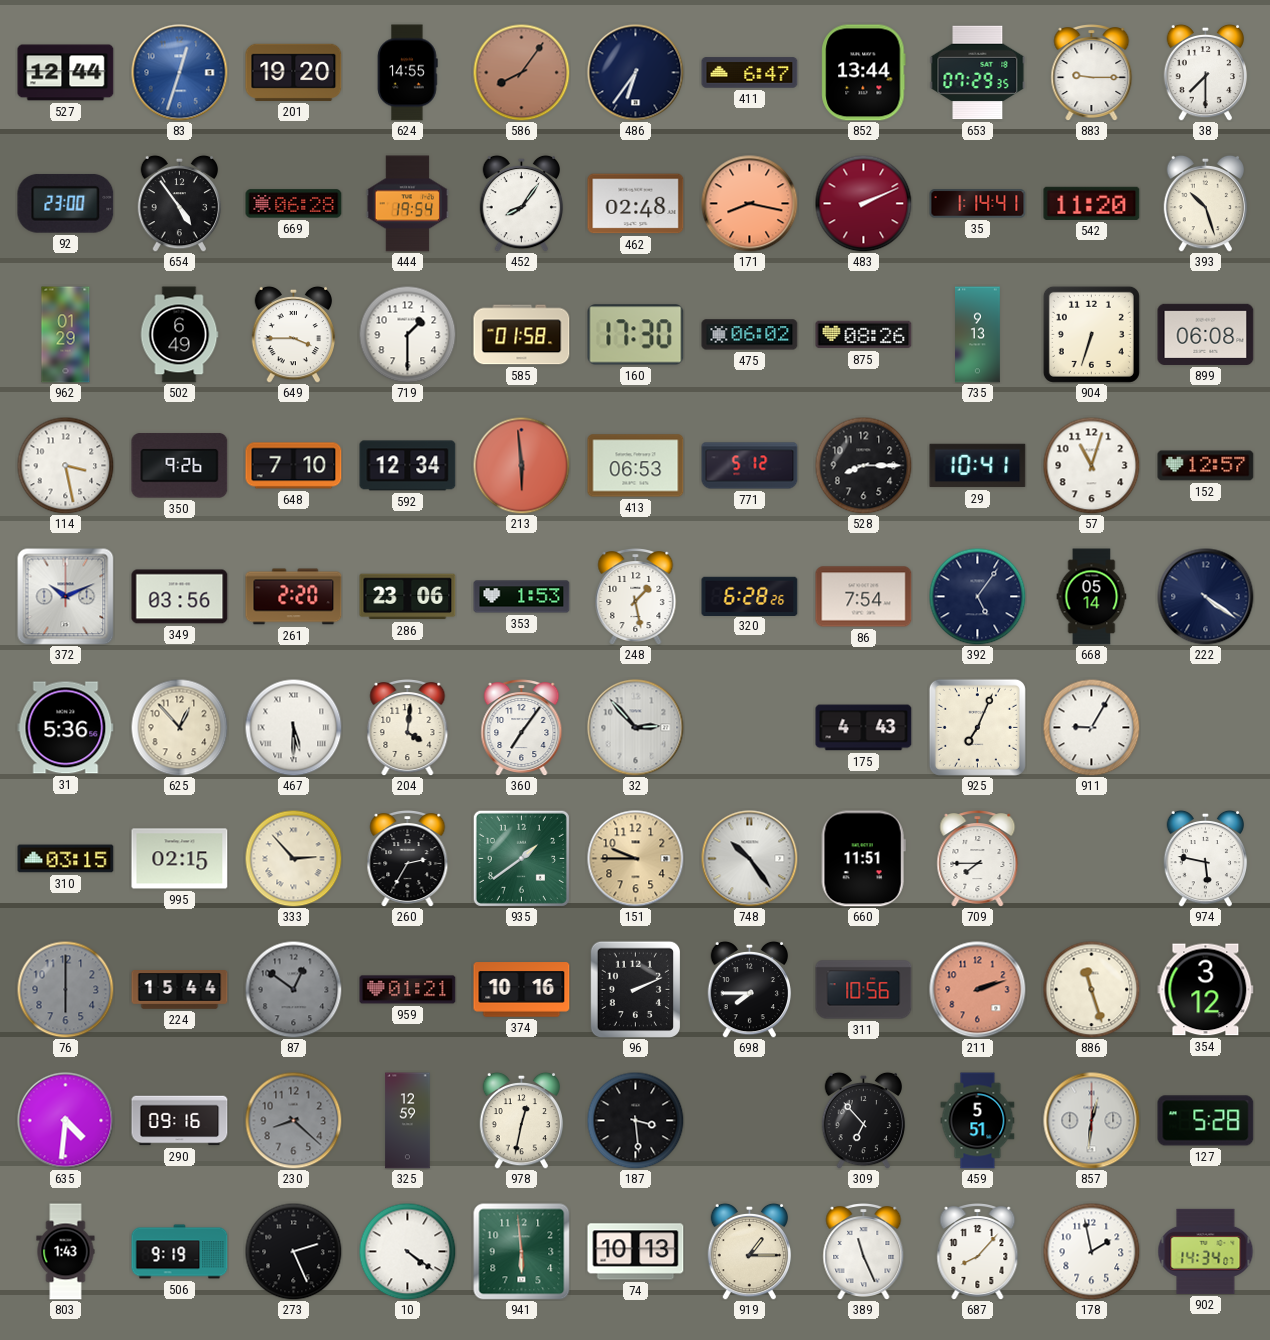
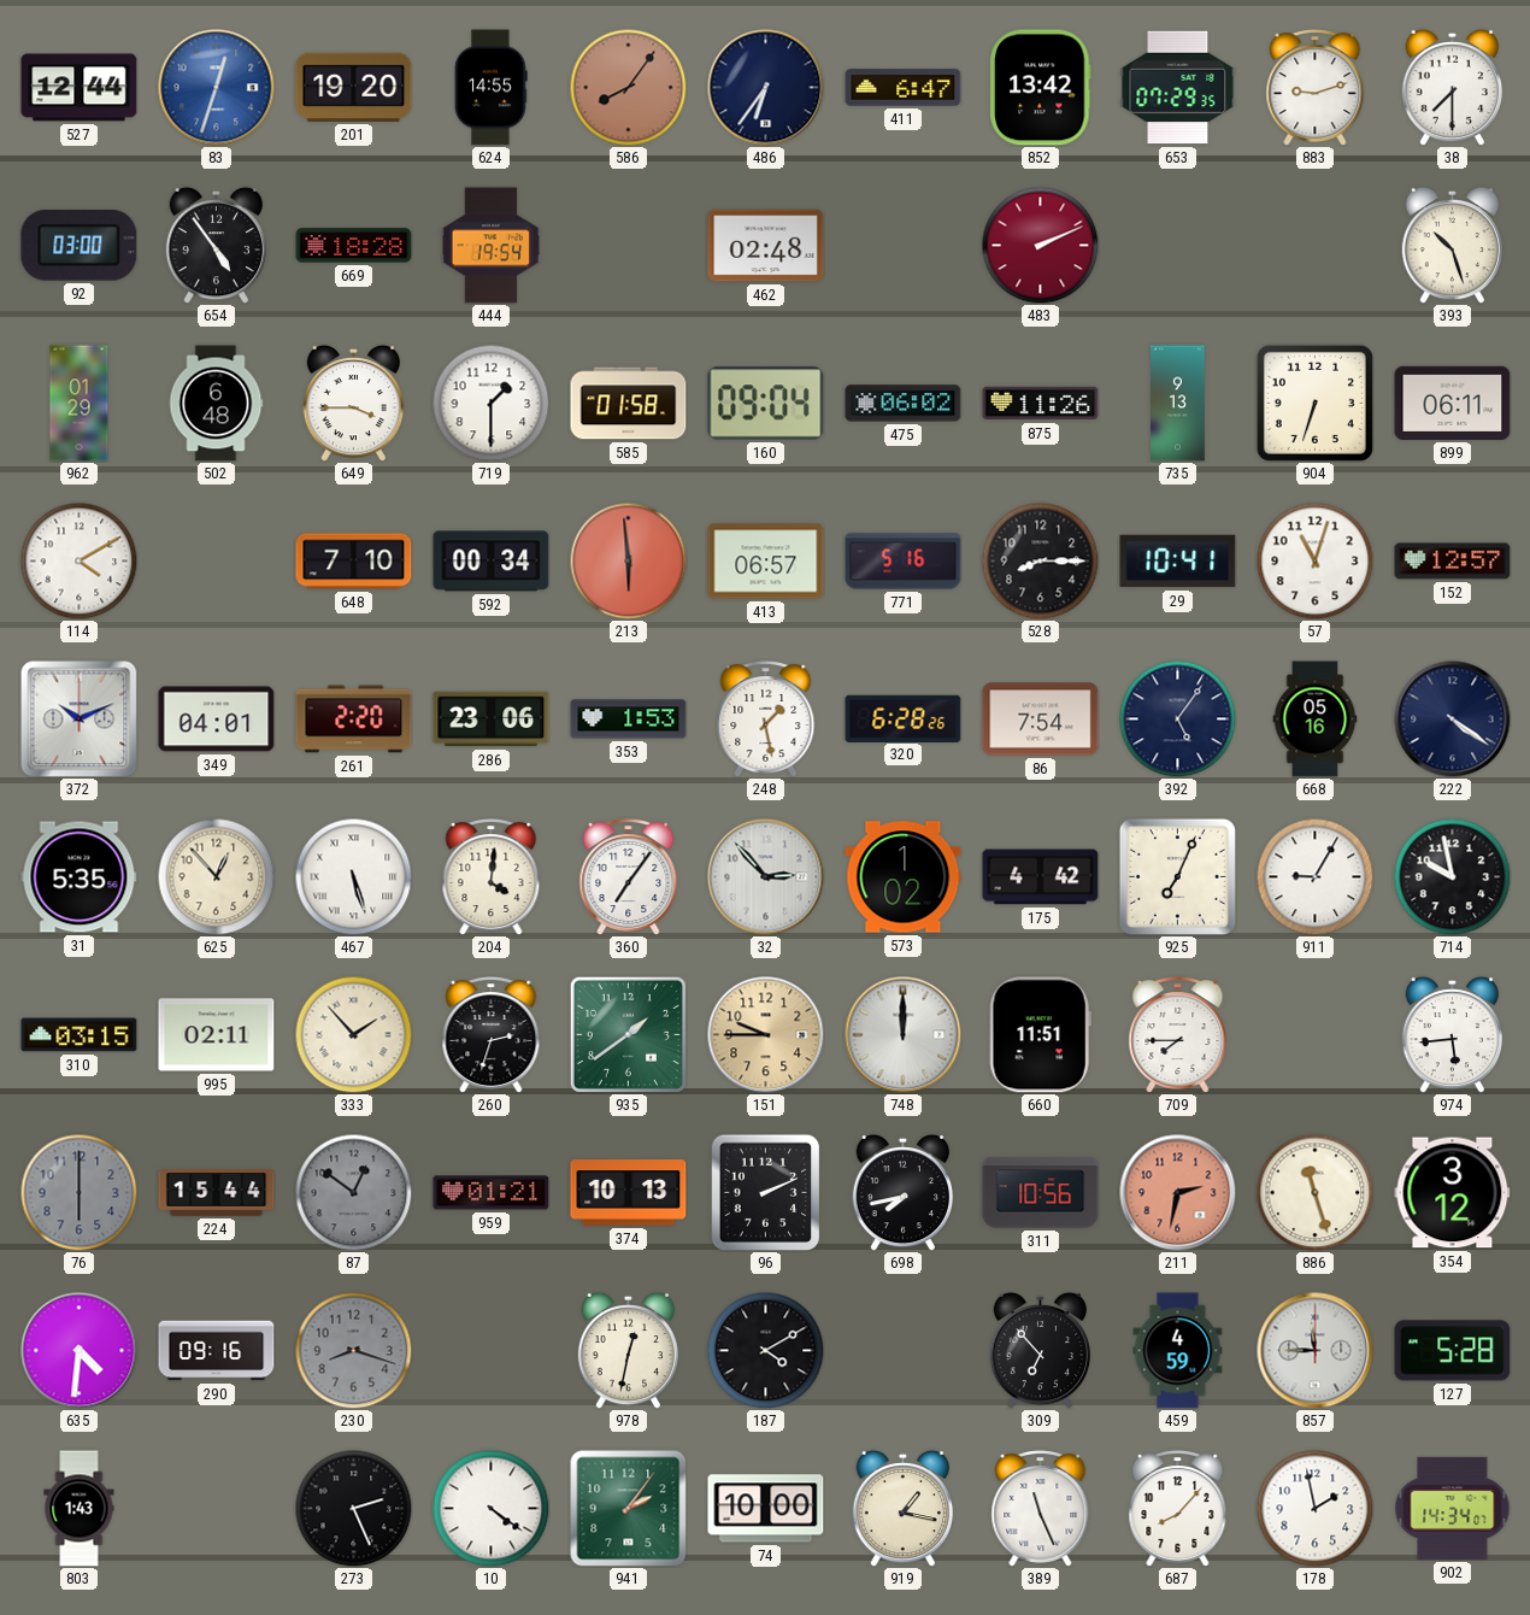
852: 13:44 -> 13:42 (1041, 88)
883: 9:15 -> 9:12 (1316, 88)
92: 23:00 -> 03:00 (80, 245)
669: 06:28 -> 18:28 (354, 246)
452: 8:06 -> none (522, 203)
171: 8:17 -> none (750, 204)
35: 1:14 -> none (978, 204)
542: 11:20 -> none (1092, 203)
502: 6:49 -> 6:48 (216, 404)
160: 17:30 -> 09:04 (766, 404)
875: 08:26 -> 11:26 (1041, 404)
899: 06:08 -> 06:11 (1453, 403)
114: 3:28 -> 4:10 (78, 560)
350: 9:26 -> none (180, 466)
592: 12:34 -> 00:34 (492, 562)
413: 06:53 -> 06:57 (766, 562)
771: 5:12 -> 5:16 (904, 562)
349: 03:56 -> 04:01 (217, 720)
668: 05:14 -> 05:16 (1316, 720)
31: 5:36 -> 5:35 (80, 877)
467: 5:30 -> 5:27 (353, 876)
573: none -> 1:02 (904, 877)
175: 4:43 -> 4:42 (1041, 877)
714: none -> 9:58 (1452, 876)
995: 02:15 -> 02:11 (217, 1035)
333: 2:53 -> 1:53 (353, 1034)
260: 2:35 -> 2:33 (492, 1035)
748: 10:24 -> 12:00 (904, 1035)
974: 5:47 -> 5:44 (1453, 1034)
374: 10:16 -> 10:13 (629, 1193)
698: 7:45 -> 7:43 (904, 1192)
211: 2:12 -> 2:32 (1178, 1193)
230: 8:22 -> 8:18 (353, 1350)
325: 12:59 -> none (408, 1121)
187: 3:29 -> 4:10 (765, 1350)
459: 5:51 -> 4:59 (1178, 1351)
857: 12:31 -> 11:45 (1316, 1351)
506: 9:19 -> none (180, 1252)
941: 5:59 -> 2:06 (629, 1509)
74: 10:13 -> 10:00 (766, 1509)
919: 1:15 -> 1:17 (904, 1508)
